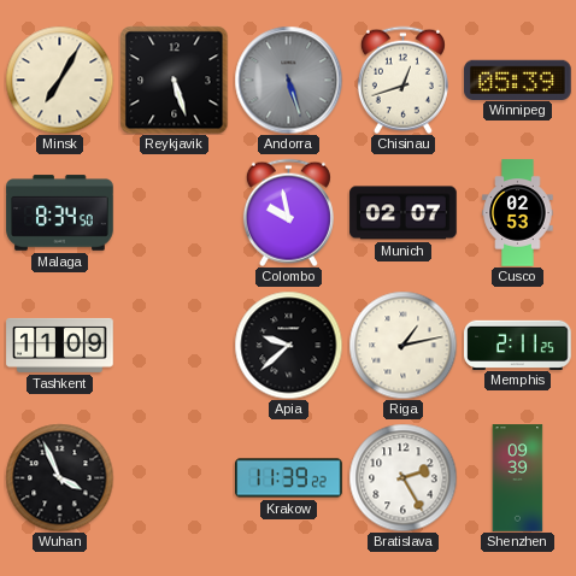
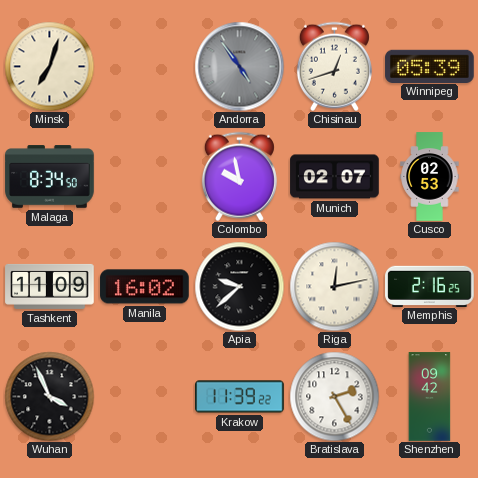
Minsk: 7:05 -> 7:03 (49, 66)
Reykjavik: 5:27 -> none (174, 80)
Andorra: 5:27 -> 4:54 (239, 66)
Manila: none -> 16:02 (145, 287)
Riga: 1:13 -> 12:13 (334, 286)
Memphis: 2:11 -> 2:16 (430, 286)
Shenzhen: 09:39 -> 09:42 (430, 397)
